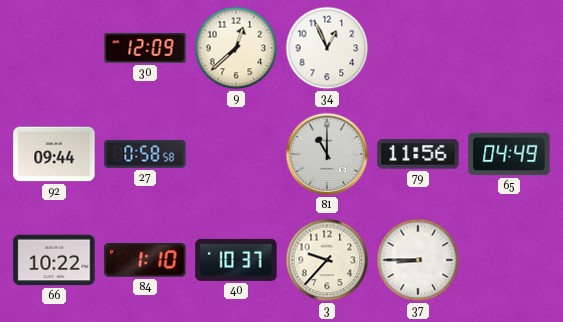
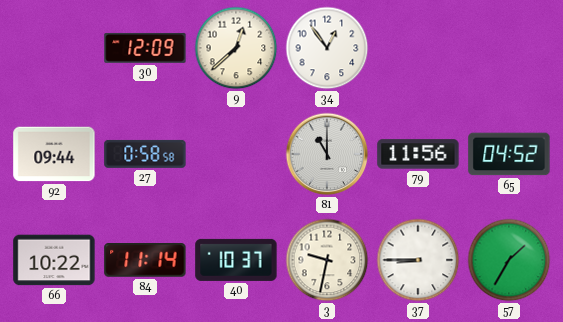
34: 12:56 -> 12:54 (327, 48)
65: 04:49 -> 04:52 (509, 154)
84: 1:10 -> 11:14 (145, 261)
3: 9:37 -> 9:32 (327, 260)
57: none -> 1:35 (509, 260)
